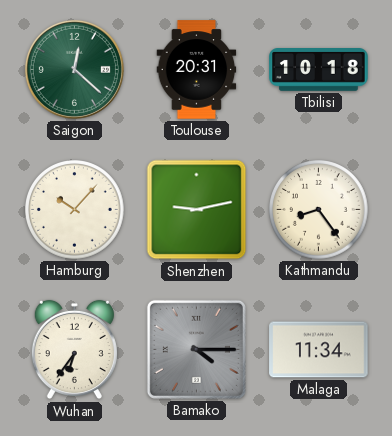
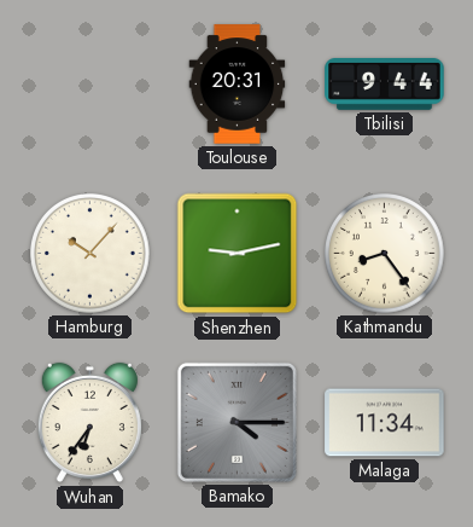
Saigon: 12:22 -> none (74, 69)
Tbilisi: 10:18 -> 9:44 (385, 85)
